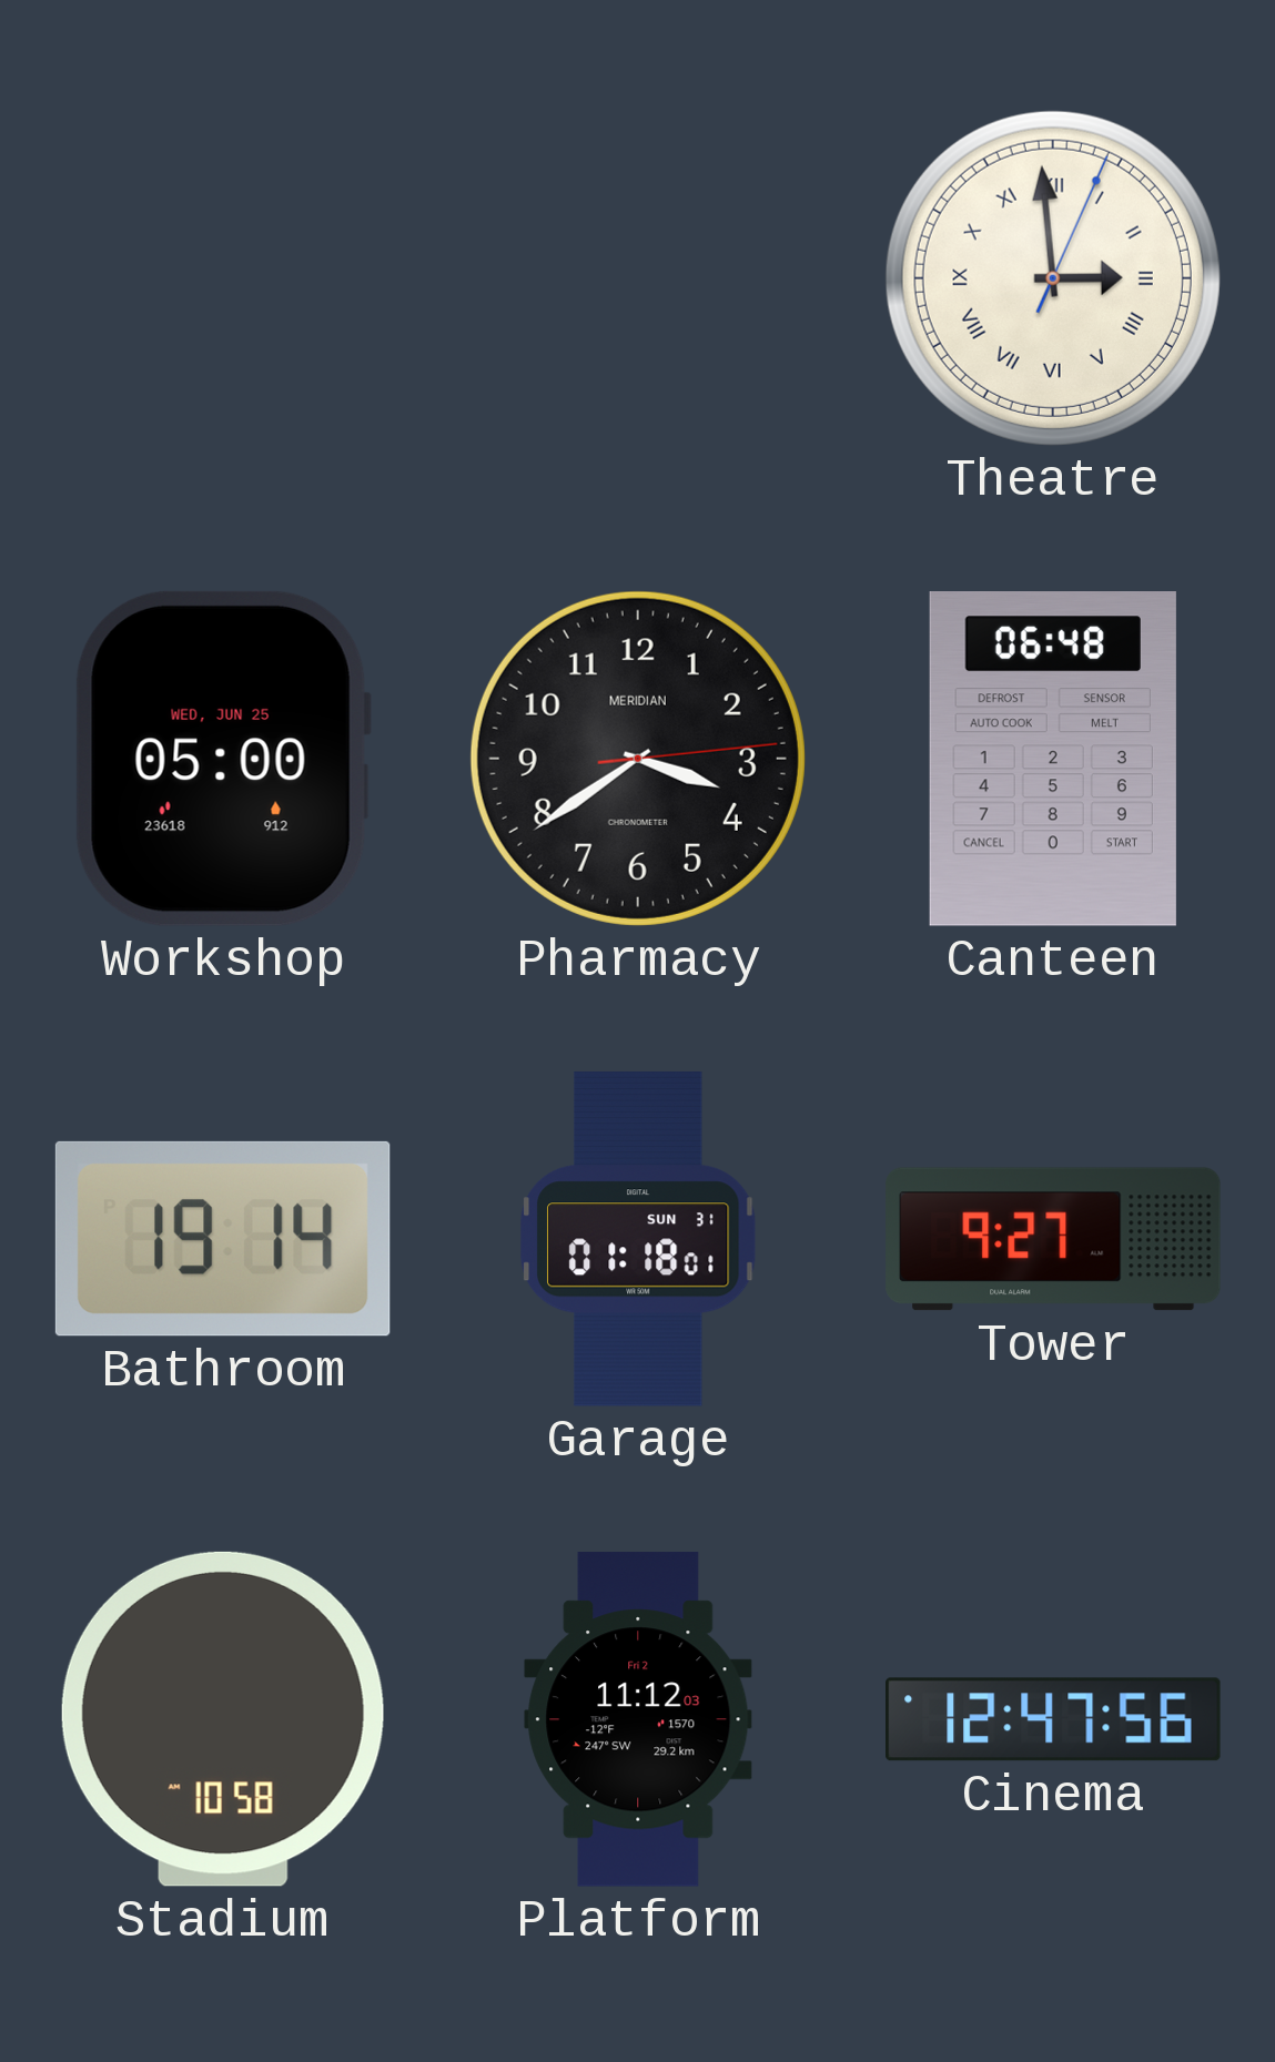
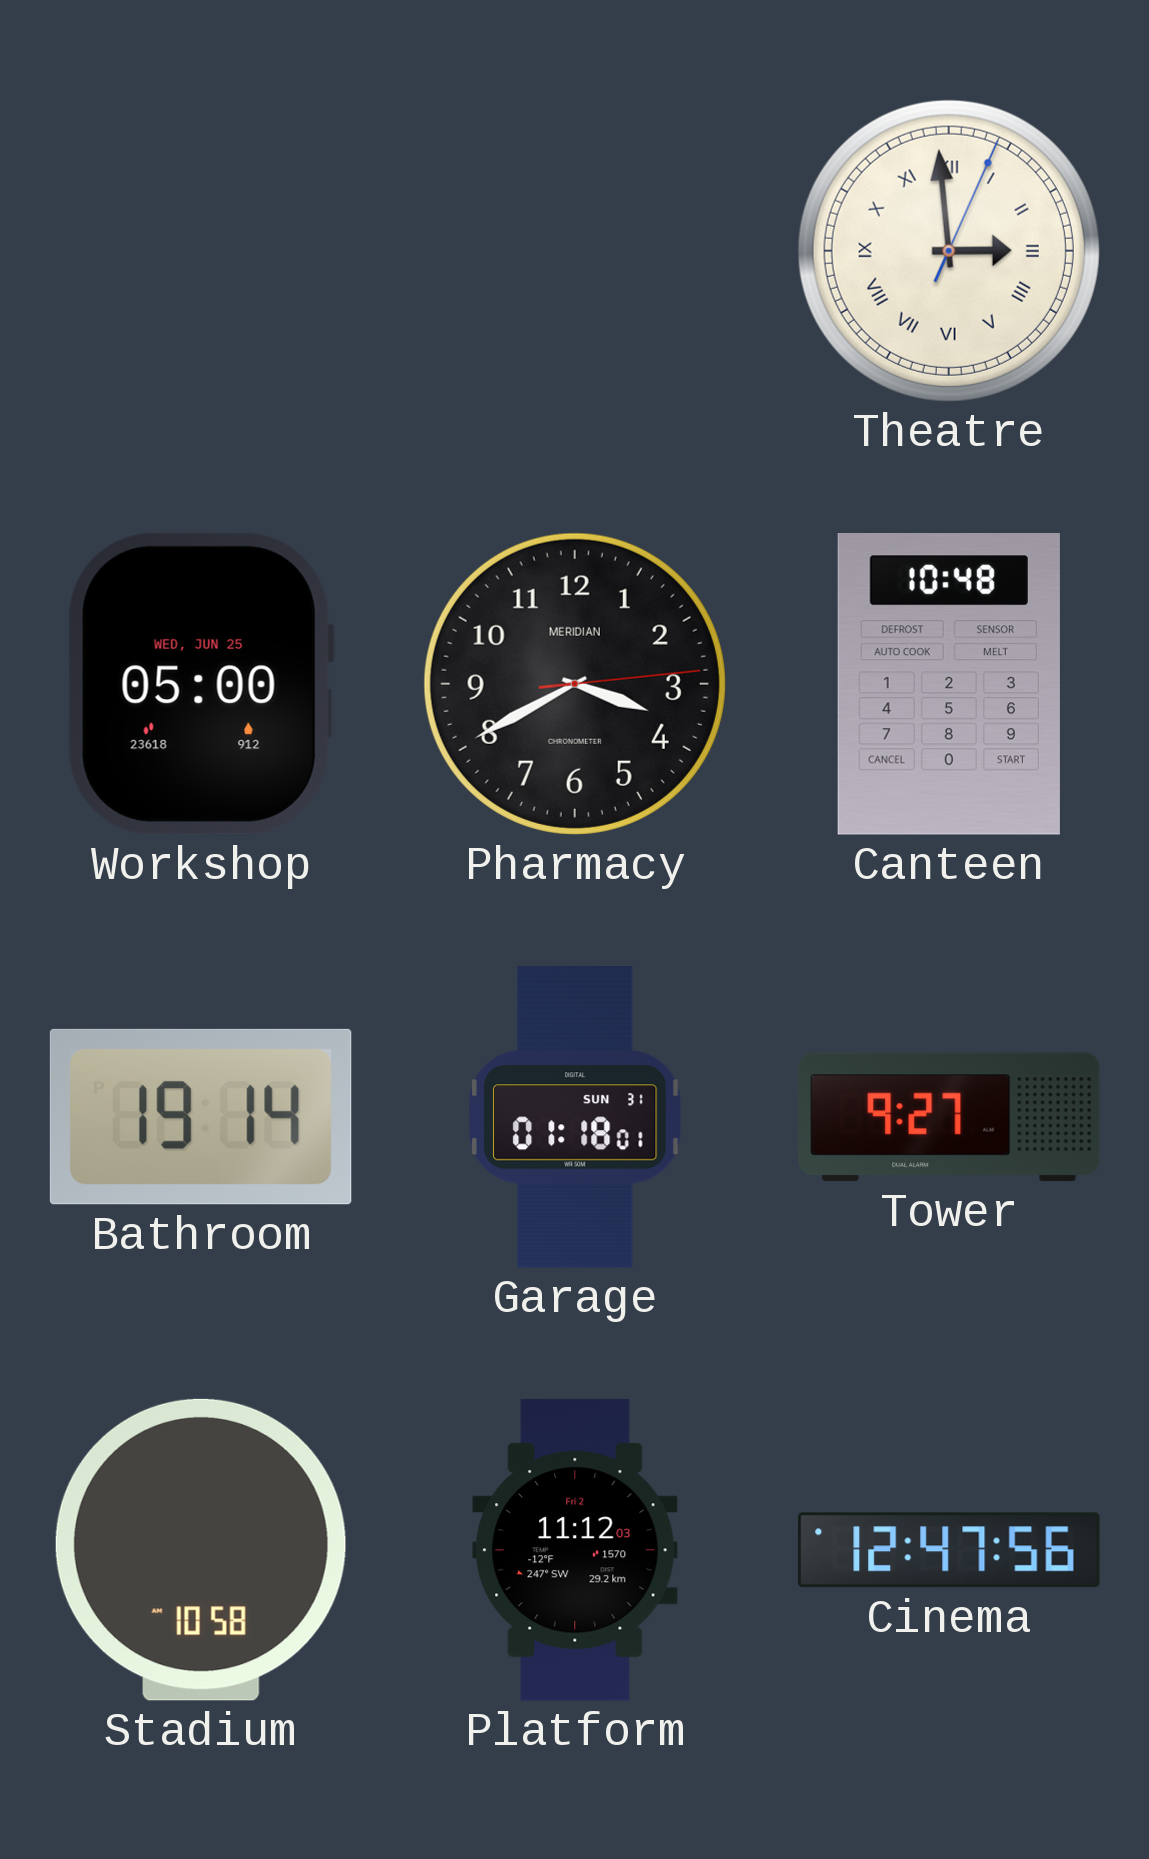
Pharmacy: 3:39 -> 3:40 (575, 684)
Canteen: 06:48 -> 10:48 (949, 685)
